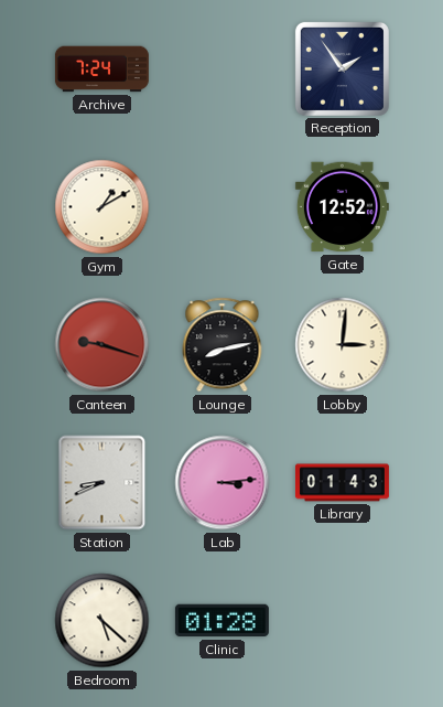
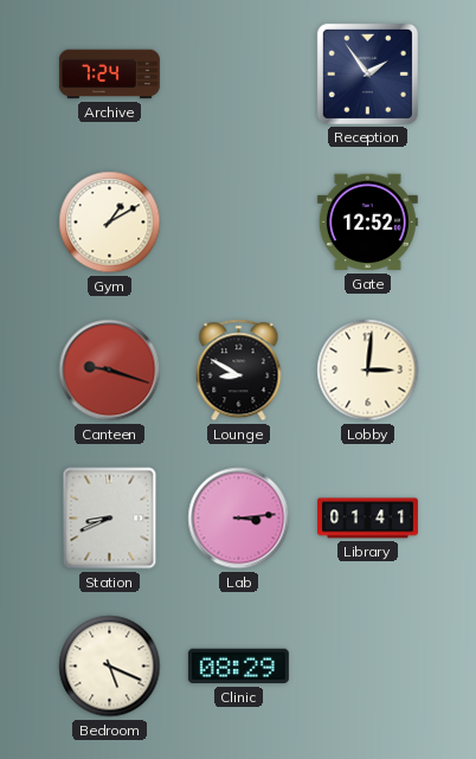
Lounge: 8:13 -> 8:50 (239, 371)
Library: 01:43 -> 01:41 (367, 519)
Bedroom: 5:22 -> 5:19 (110, 667)
Clinic: 01:28 -> 08:29 (238, 667)
